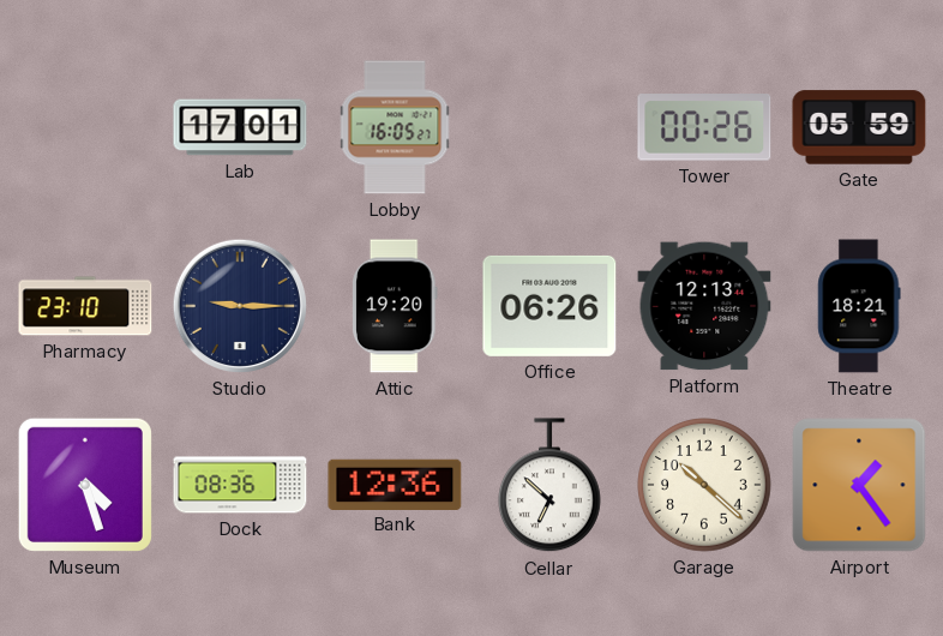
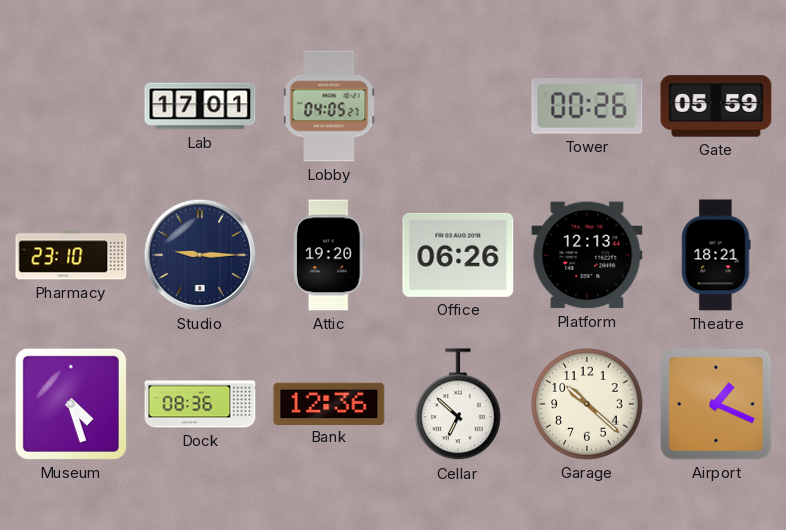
Lobby: 16:05 -> 04:05 (329, 106)
Airport: 1:24 -> 1:19 (716, 404)
